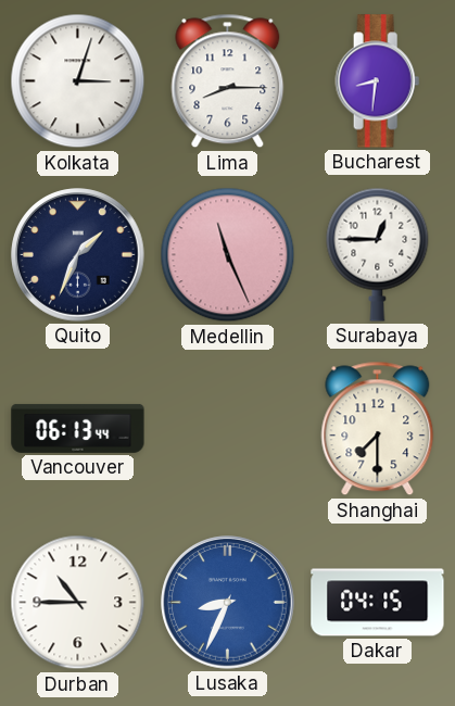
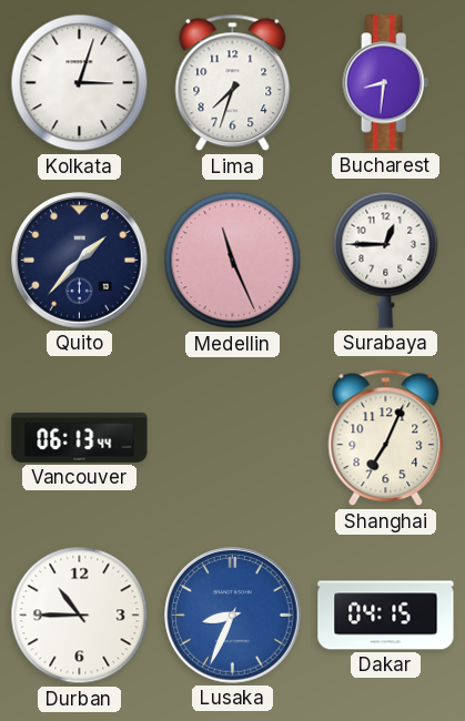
Lima: 8:15 -> 7:33 (233, 83)
Quito: 1:34 -> 1:37 (80, 261)
Shanghai: 7:30 -> 7:04 (386, 438)
